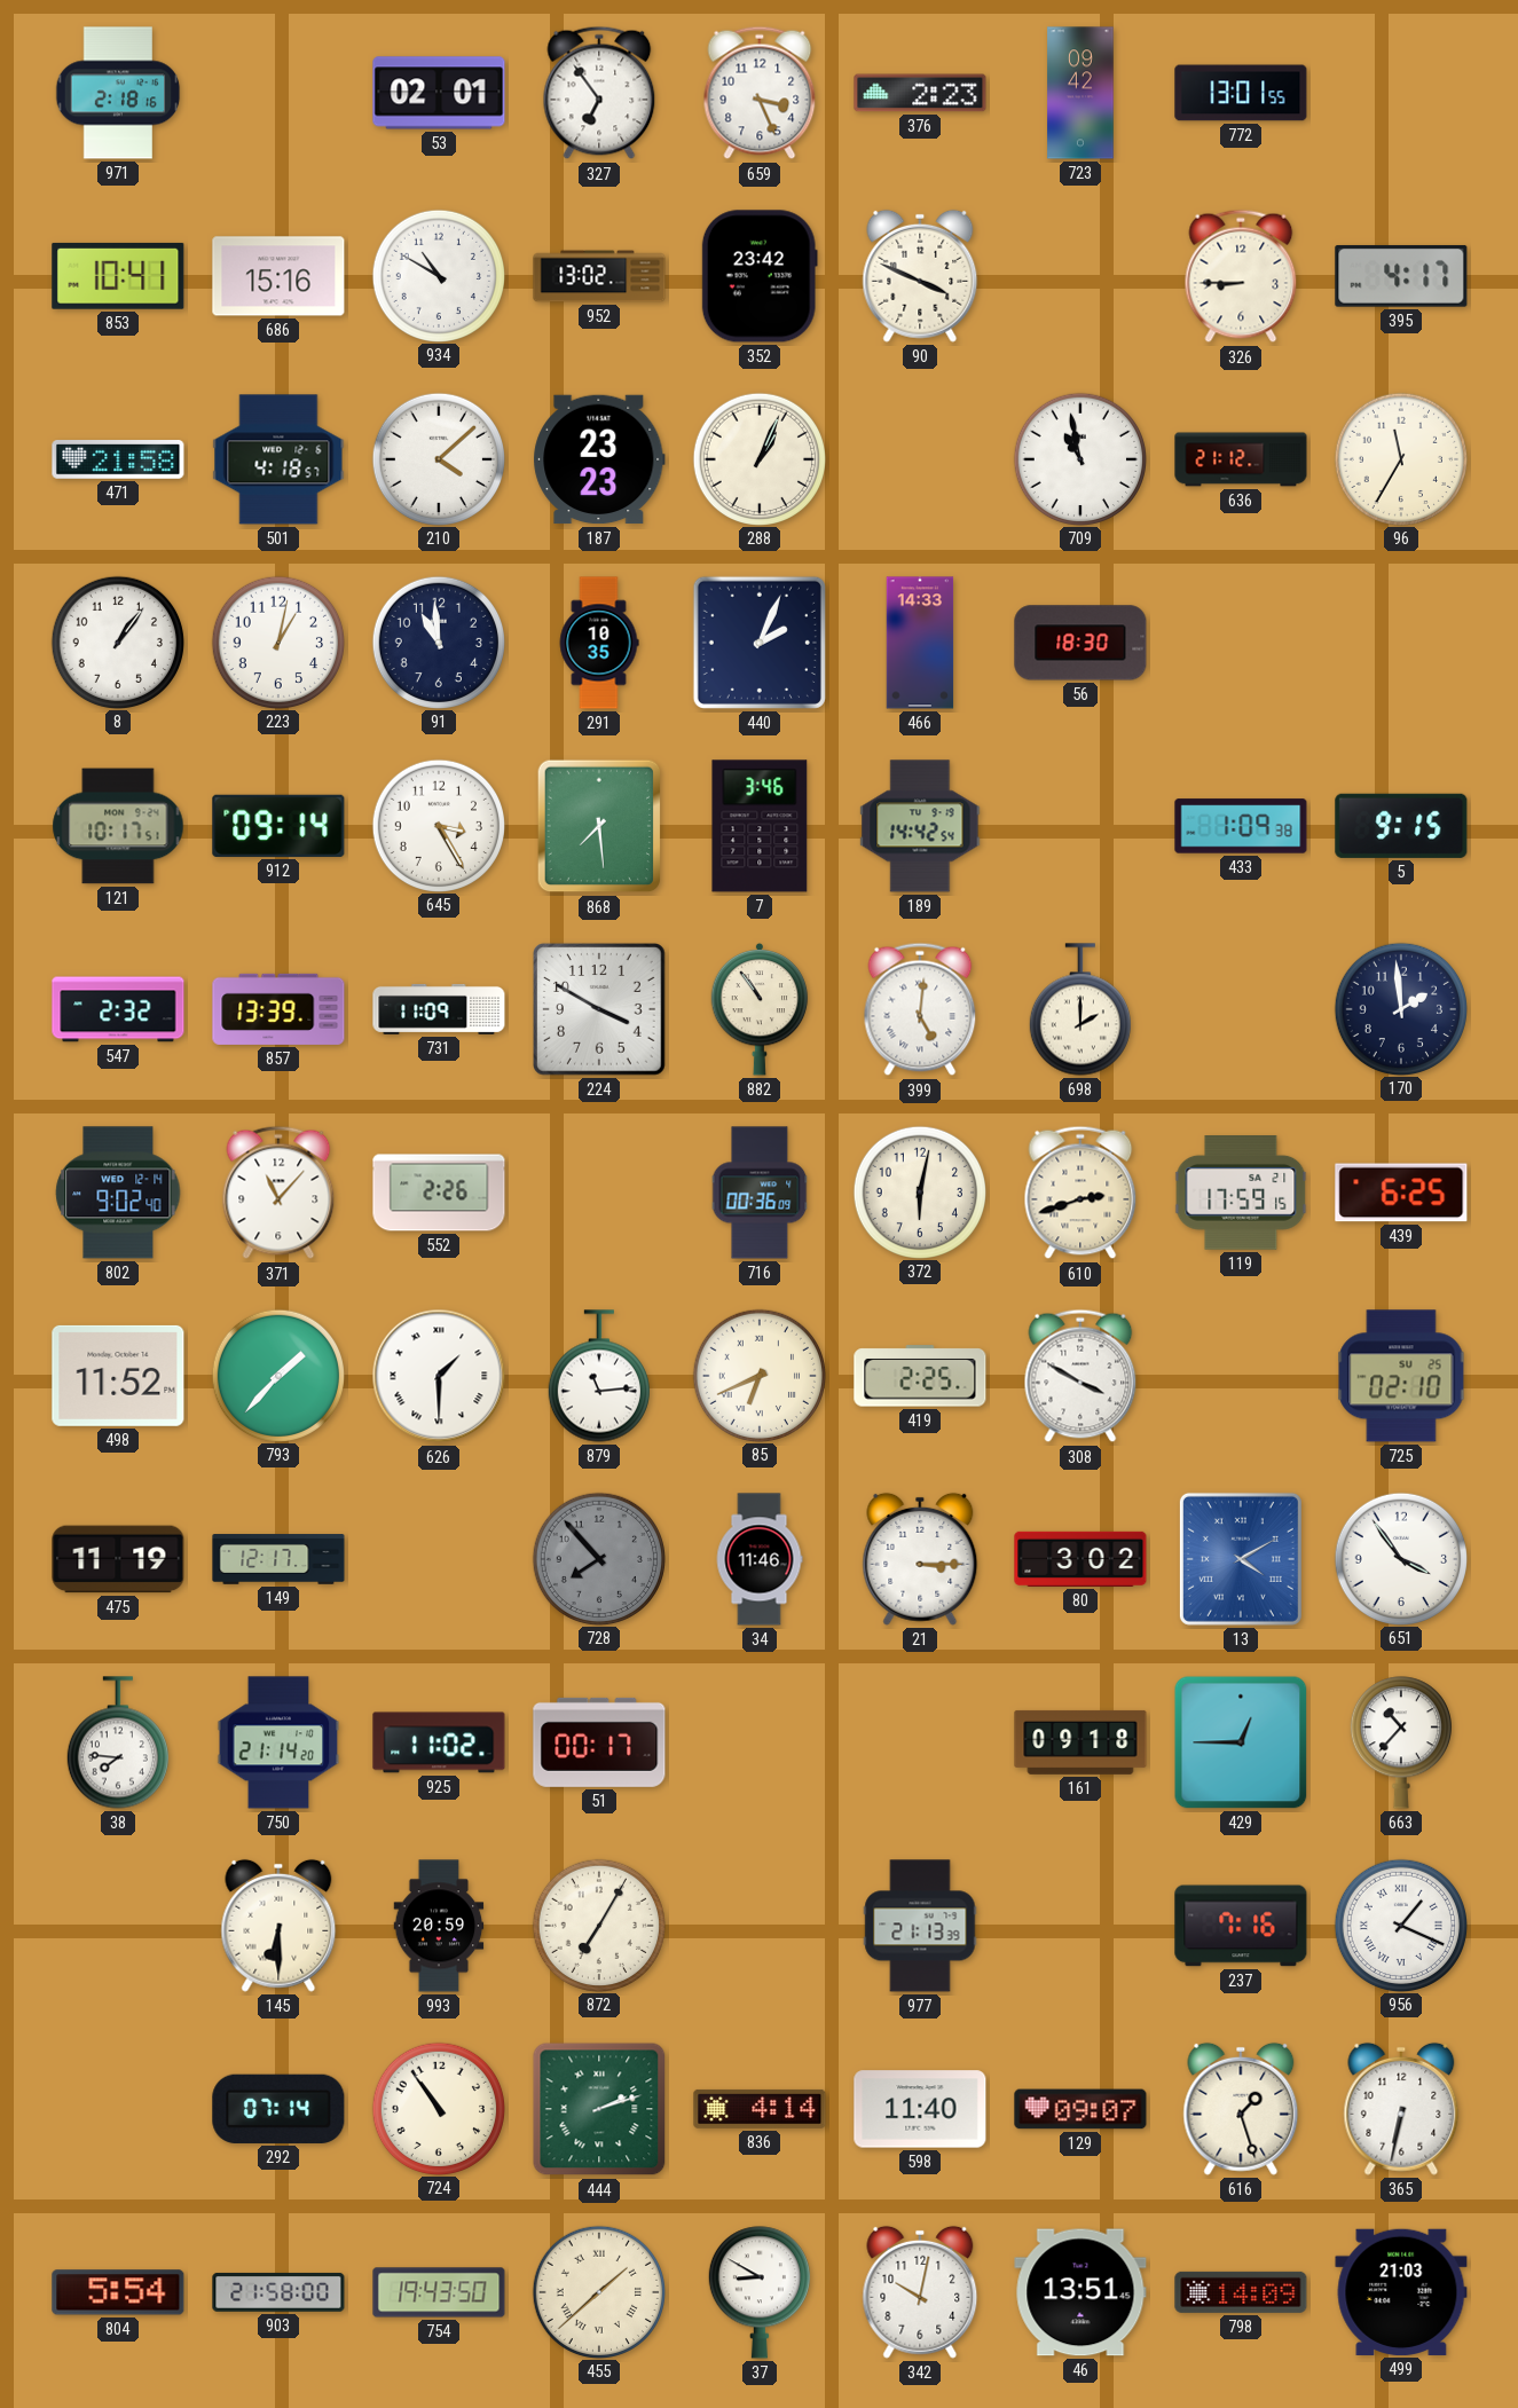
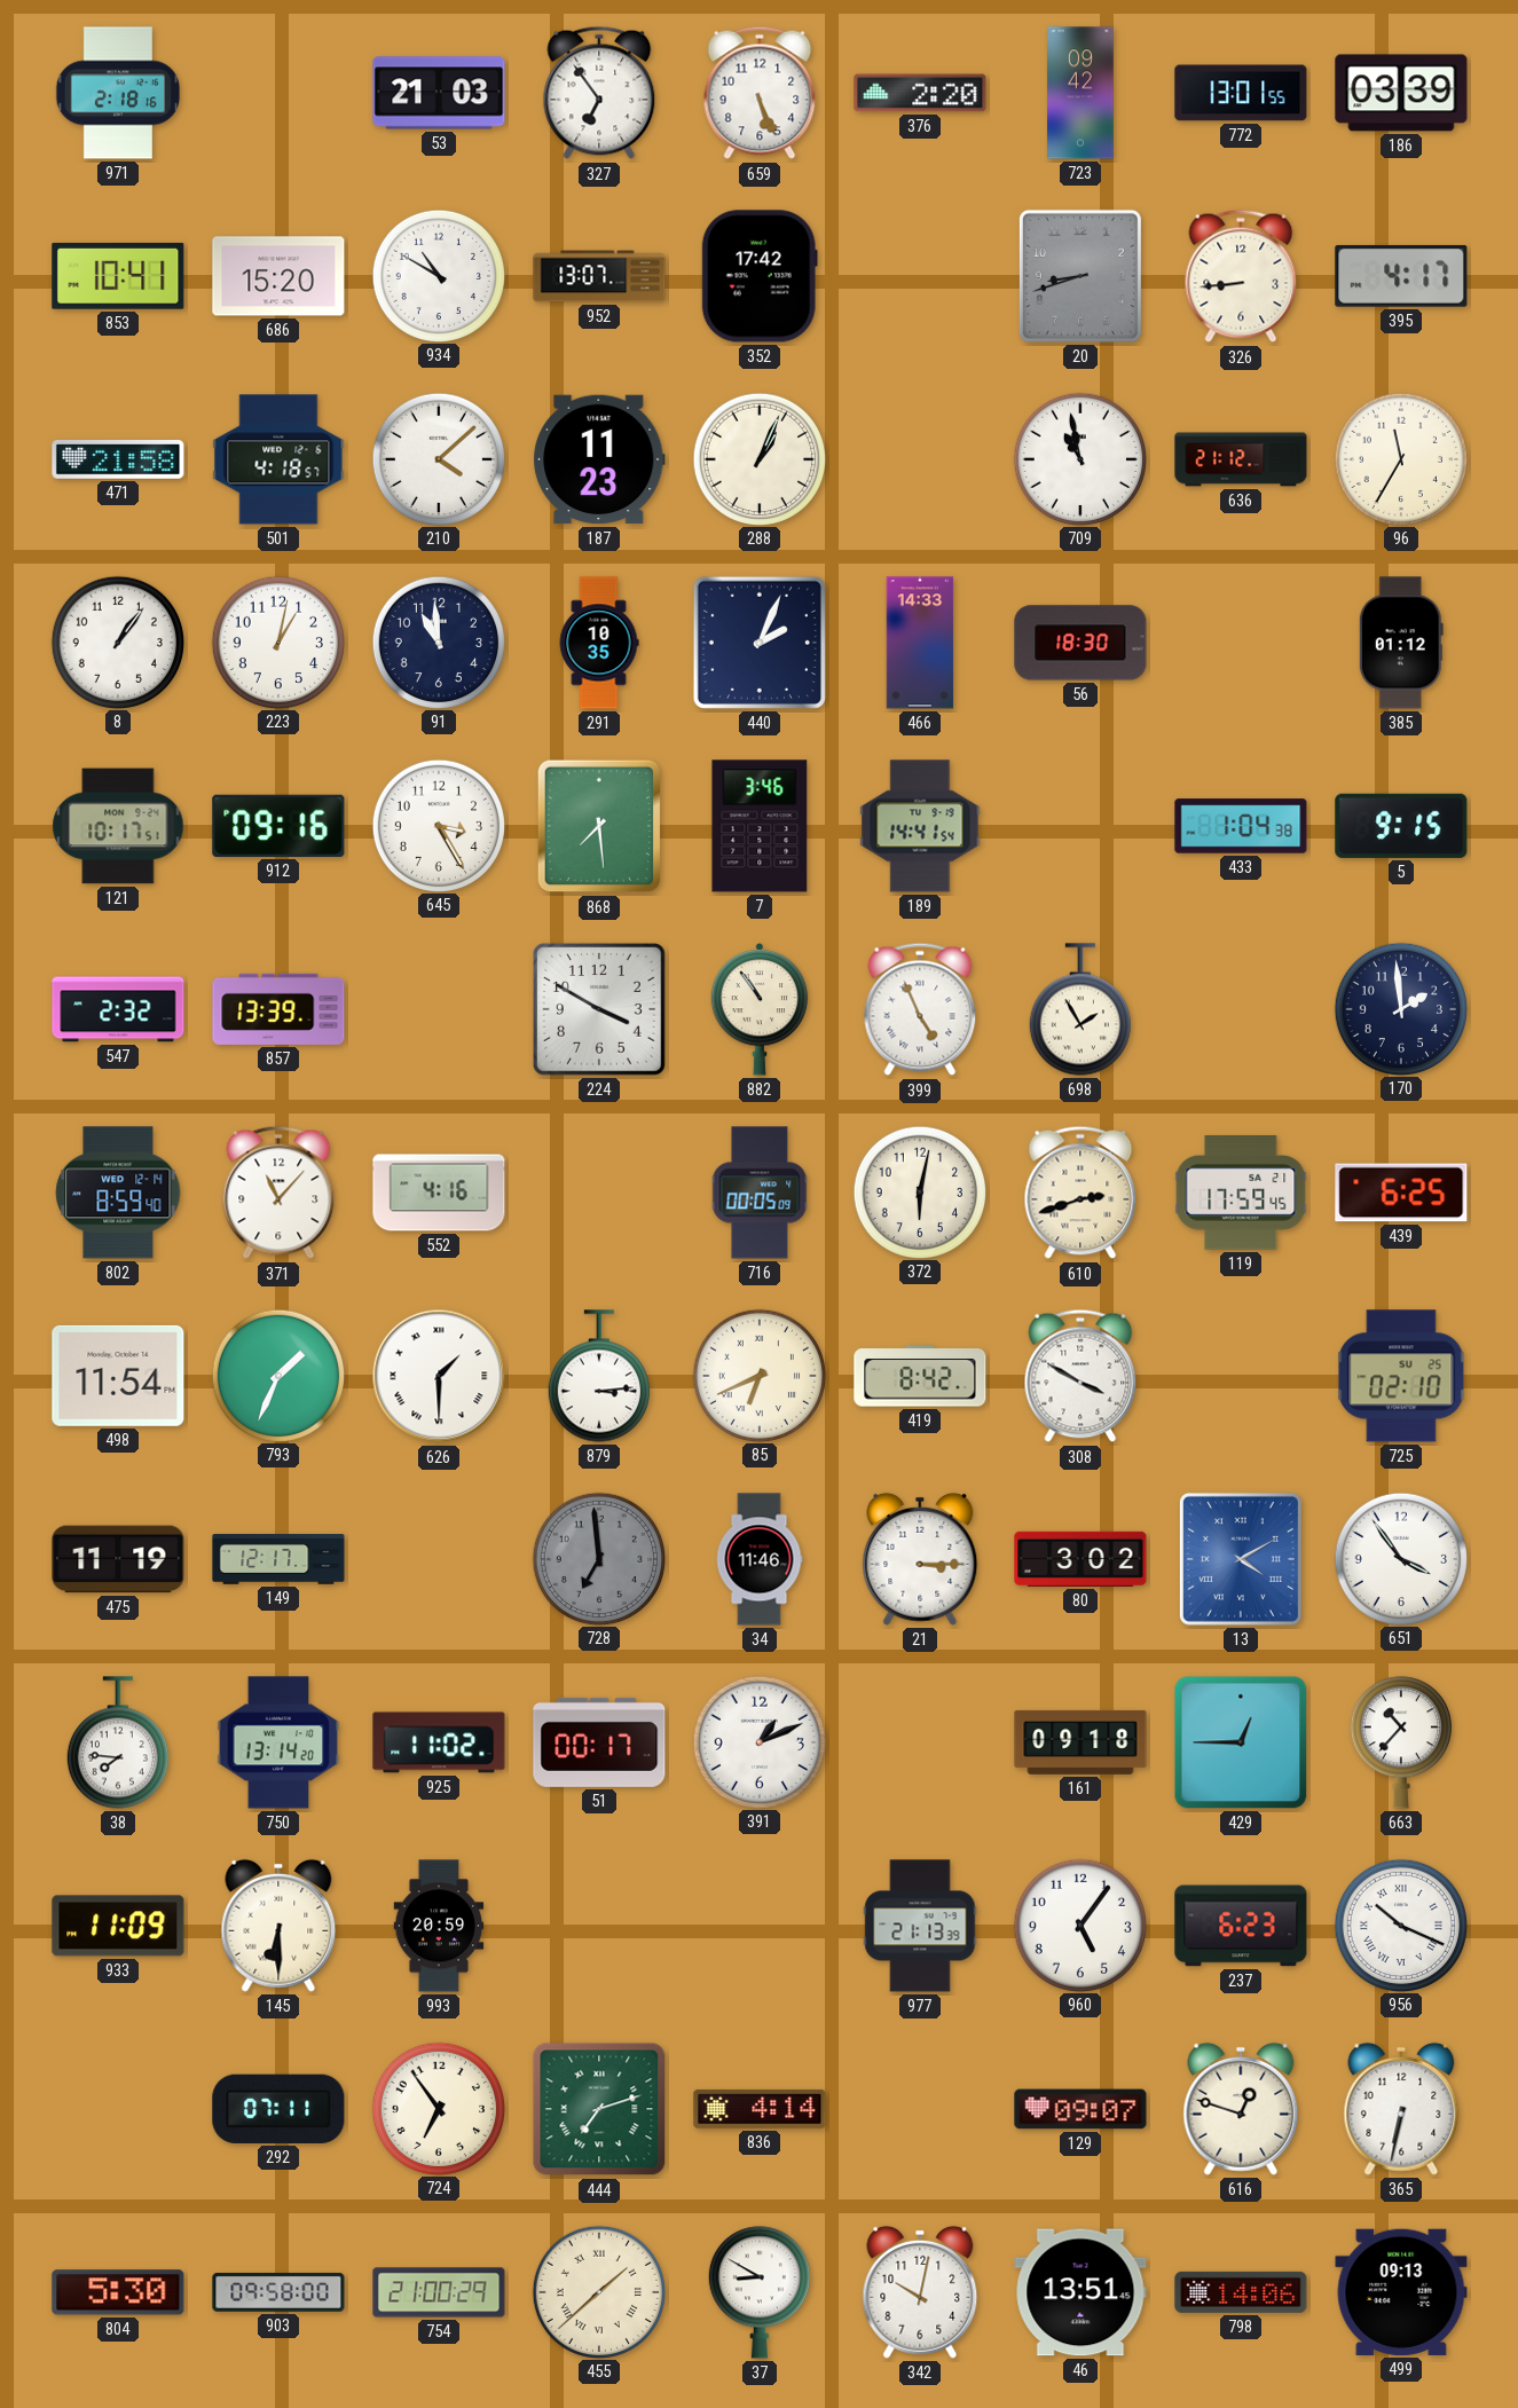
53: 02:01 -> 21:03 (439, 93)
659: 3:26 -> 5:26 (760, 93)
376: 2:23 -> 2:20 (920, 93)
186: none -> 03:39 (1401, 93)
686: 15:16 -> 15:20 (278, 276)
952: 13:02 -> 13:07 (599, 276)
352: 23:42 -> 17:42 (760, 276)
90: 3:49 -> none (920, 276)
20: none -> 8:42 (1080, 276)
326: 8:45 -> 8:44 (1241, 276)
187: 23:23 -> 11:23 (599, 459)
385: none -> 01:12 (1401, 643)
912: 09:14 -> 09:16 (278, 826)
189: 14:42 -> 14:41 (920, 826)
433: 1:09 -> 1:04 (1241, 826)
731: 11:09 -> none (439, 1009)
399: 5:01 -> 4:56 (920, 1009)
698: 2:00 -> 1:55 (1080, 1009)
802: 9:02 -> 8:59 (118, 1193)
552: 2:26 -> 4:16 (439, 1193)
716: 00:36 -> 00:05 (760, 1193)
119: 17:59:15 -> 17:59:45 (1241, 1194)
498: 11:52 -> 11:54 (118, 1376)
793: 1:37 -> 1:34 (277, 1375)
879: 11:14 -> 3:14 (599, 1376)
419: 2:25 -> 8:42 (920, 1376)
728: 7:53 -> 6:59 (598, 1558)
750: 21:14 -> 13:14 (278, 1742)
391: none -> 1:11 (758, 1741)
933: none -> 11:09 (118, 1926)
872: 7:05 -> none (598, 1925)
960: none -> 5:06 (1079, 1925)
237: 7:16 -> 6:23 (1241, 1926)
956: 1:19 -> 10:19 (1400, 1925)
292: 07:14 -> 07:11 (278, 2109)
724: 10:54 -> 6:54 (438, 2108)
444: 2:12 -> 7:12 (599, 2109)
598: 11:40 -> none (920, 2109)
616: 1:27 -> 12:48 (1241, 2109)
804: 5:54 -> 5:30 (118, 2292)
903: 21:58 -> 09:58 (278, 2292)
754: 19:43 -> 21:00 (439, 2292)
798: 14:09 -> 14:06 (1241, 2292)
499: 21:03 -> 09:13 (1401, 2292)
